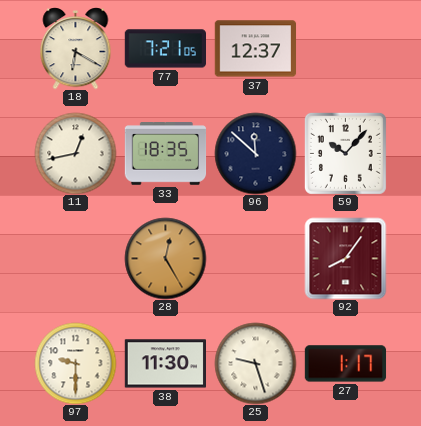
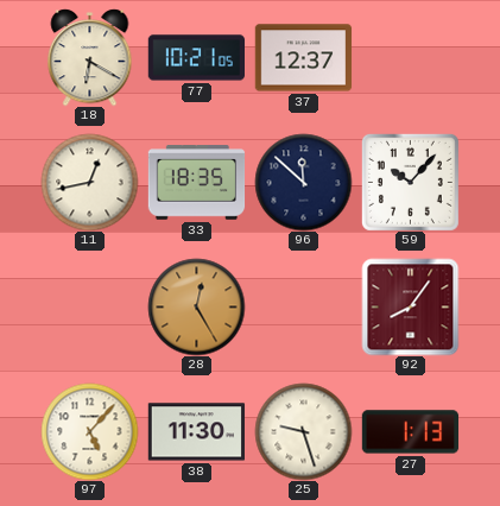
77: 7:21 -> 10:21 (196, 58)
97: 9:30 -> 5:07 (89, 431)
27: 1:17 -> 1:13 (410, 432)
